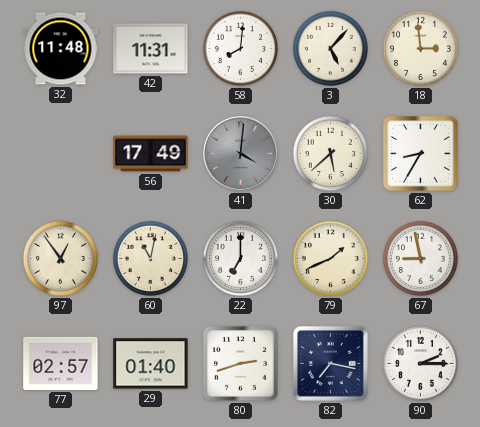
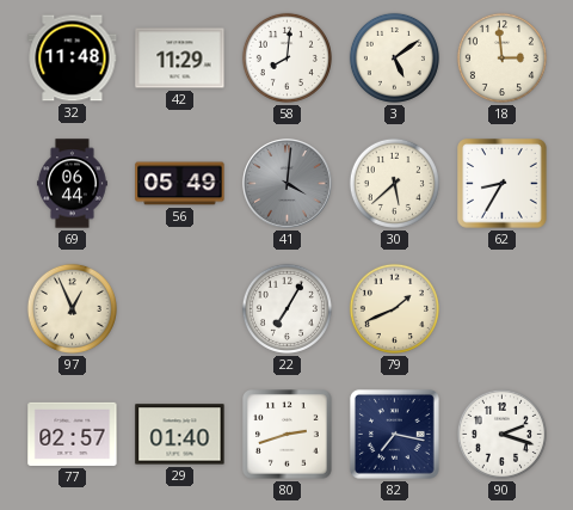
42: 11:31 -> 11:29 (180, 59)
3: 5:07 -> 5:09 (394, 57)
69: none -> 06:44 (72, 184)
56: 17:49 -> 05:49 (180, 184)
97: 12:54 -> 12:56 (72, 308)
60: 11:02 -> none (150, 258)
22: 7:00 -> 7:05 (286, 308)
67: 8:58 -> none (420, 258)
90: 2:15 -> 2:18 (501, 434)
